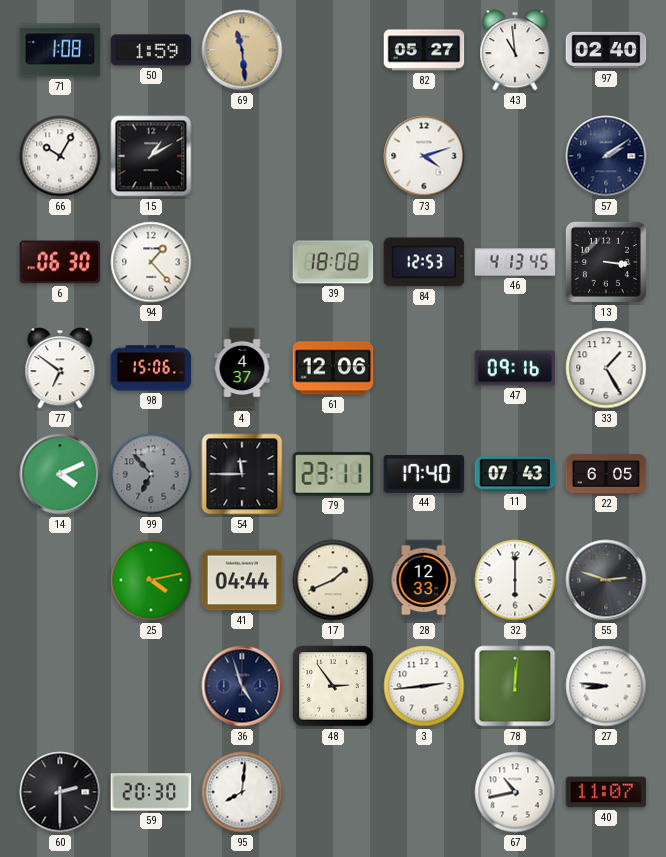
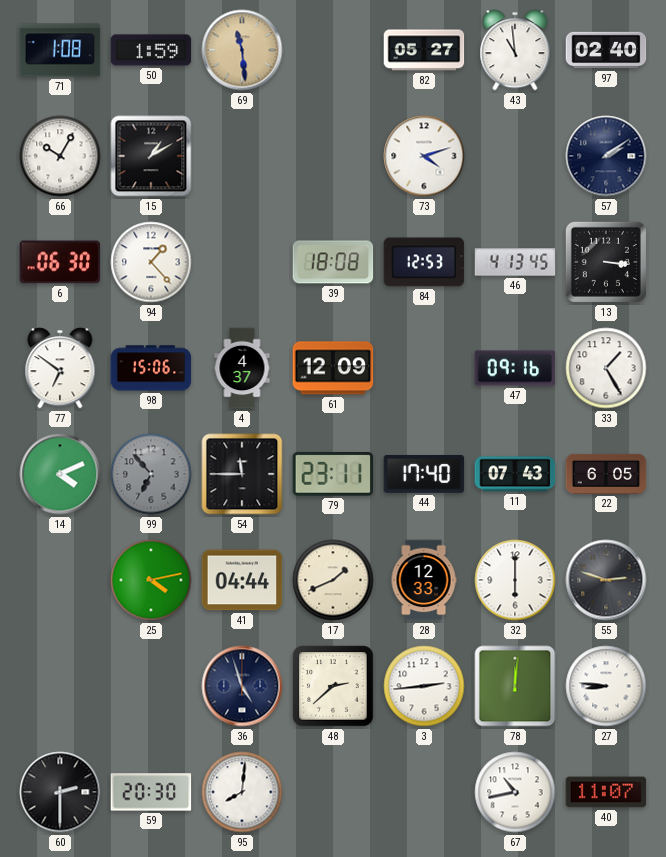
61: 12:06 -> 12:09 (333, 368)
48: 2:54 -> 2:38 (333, 686)
